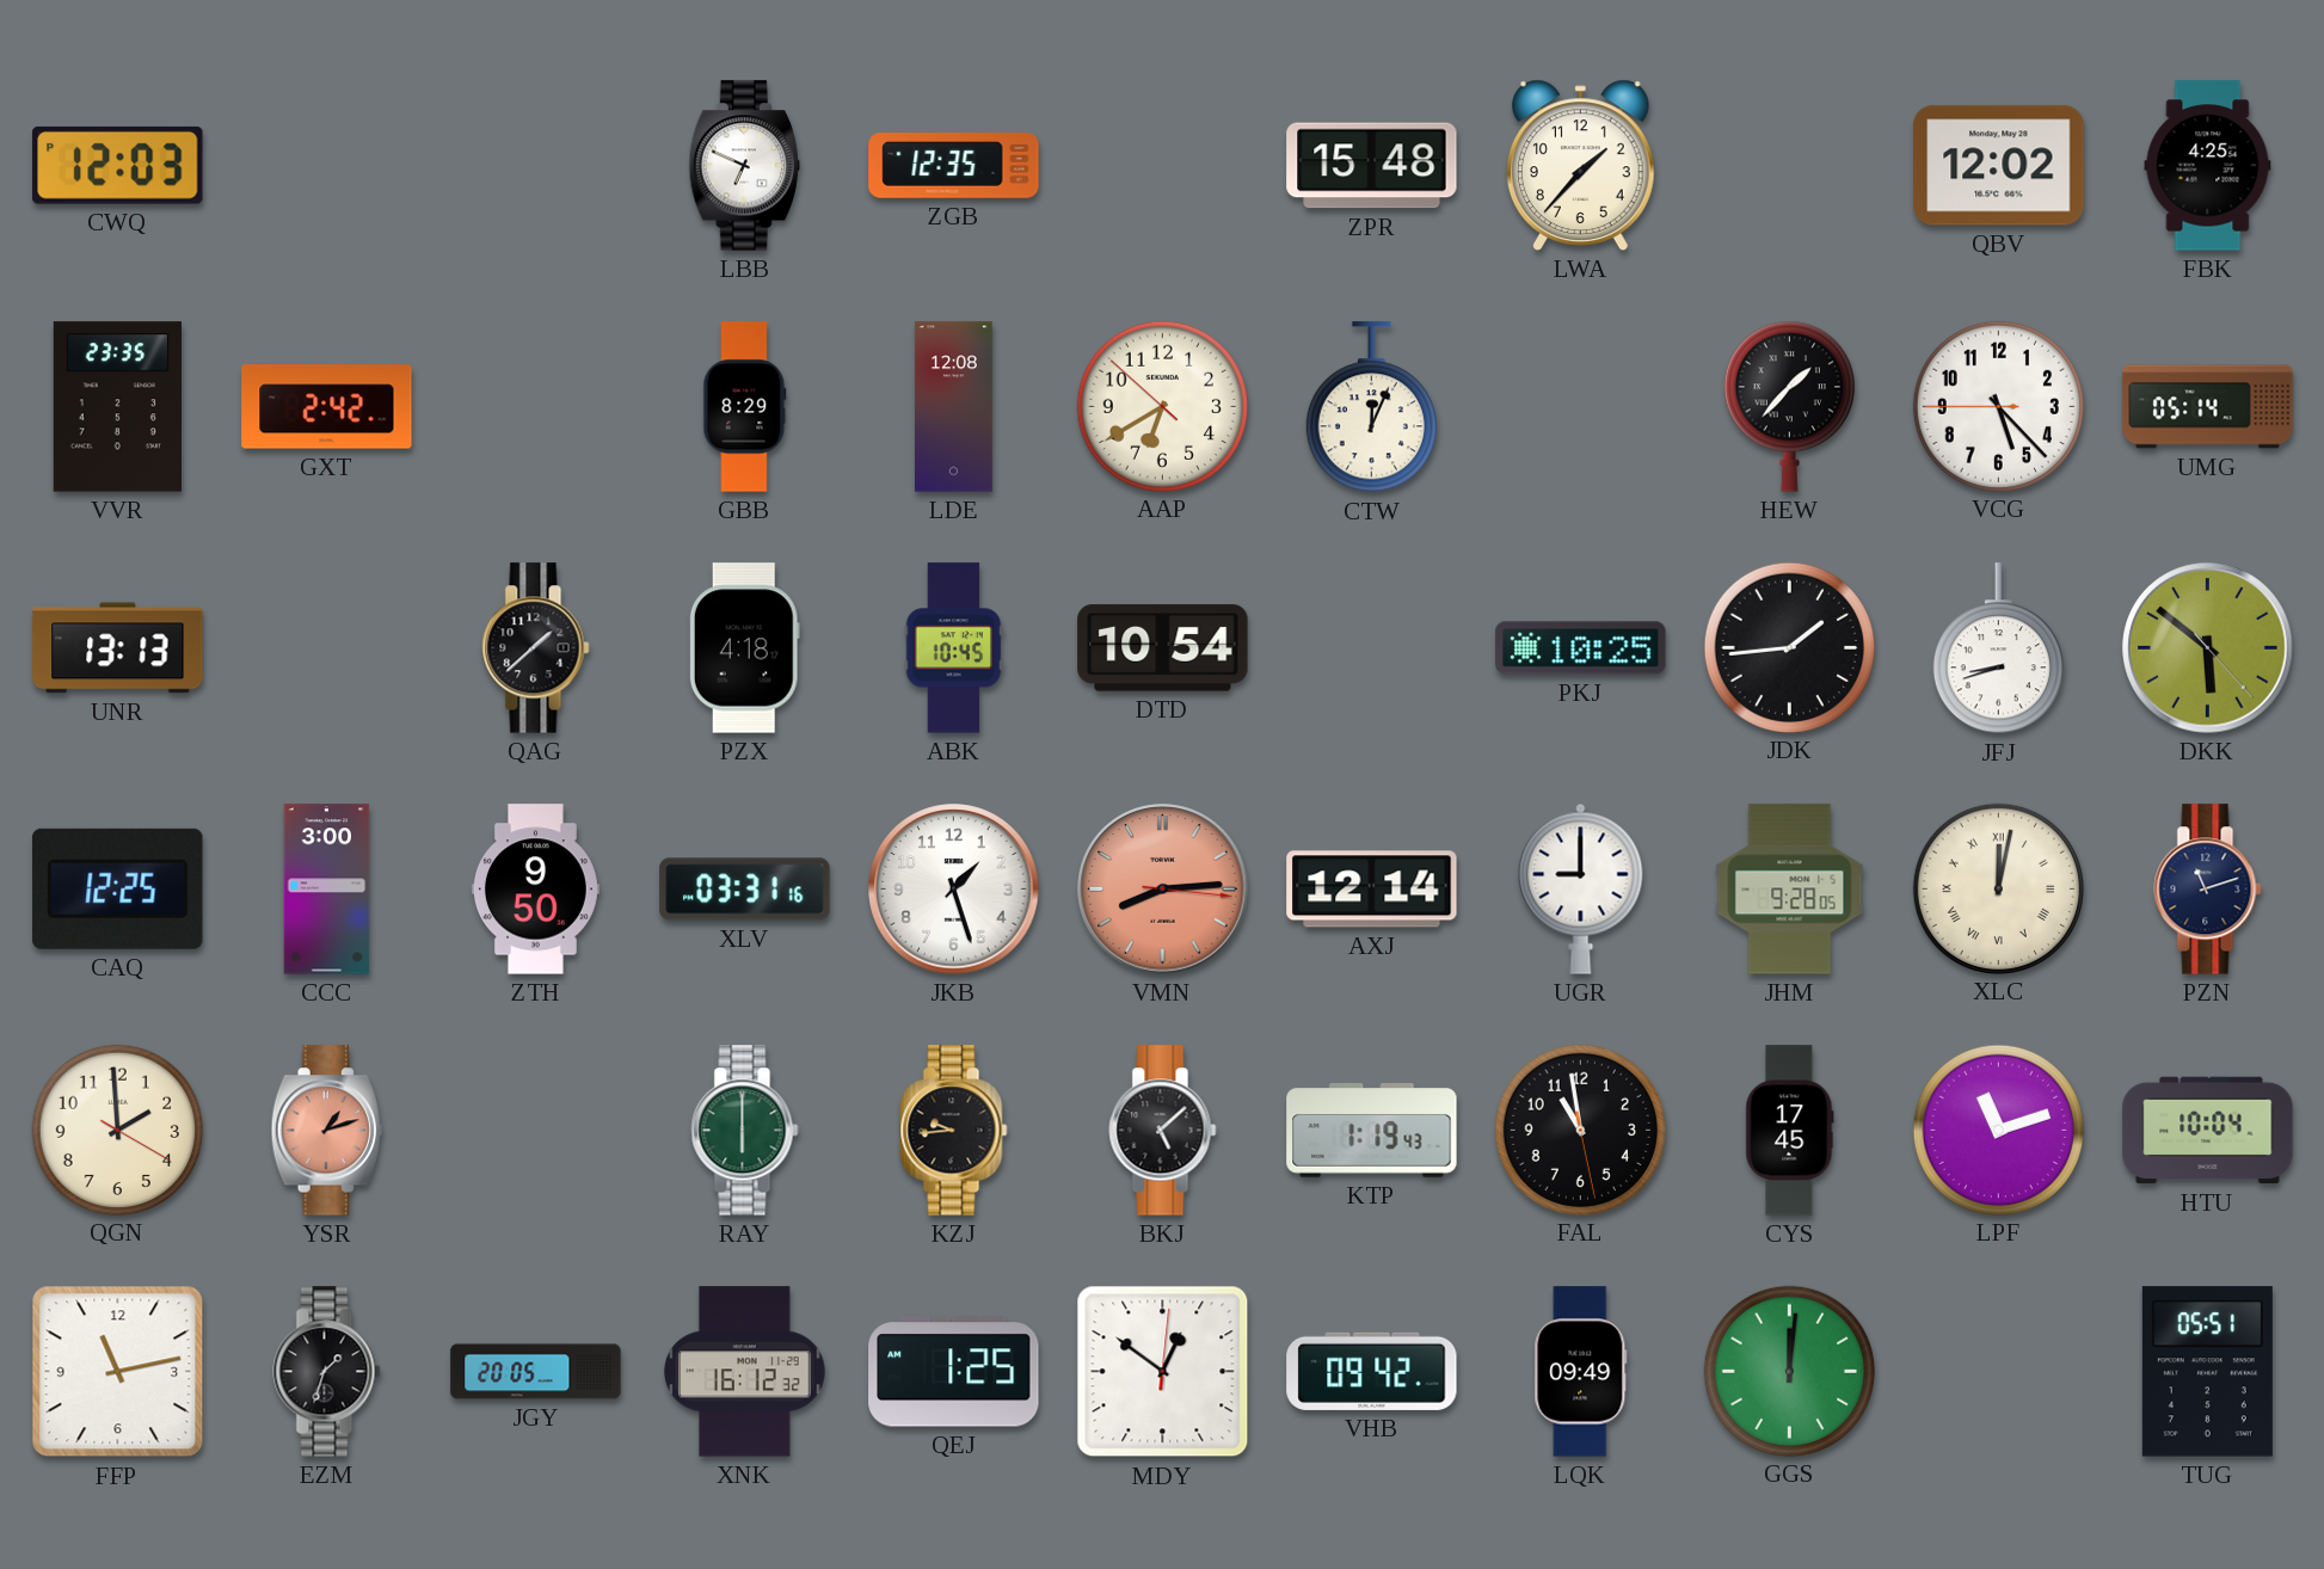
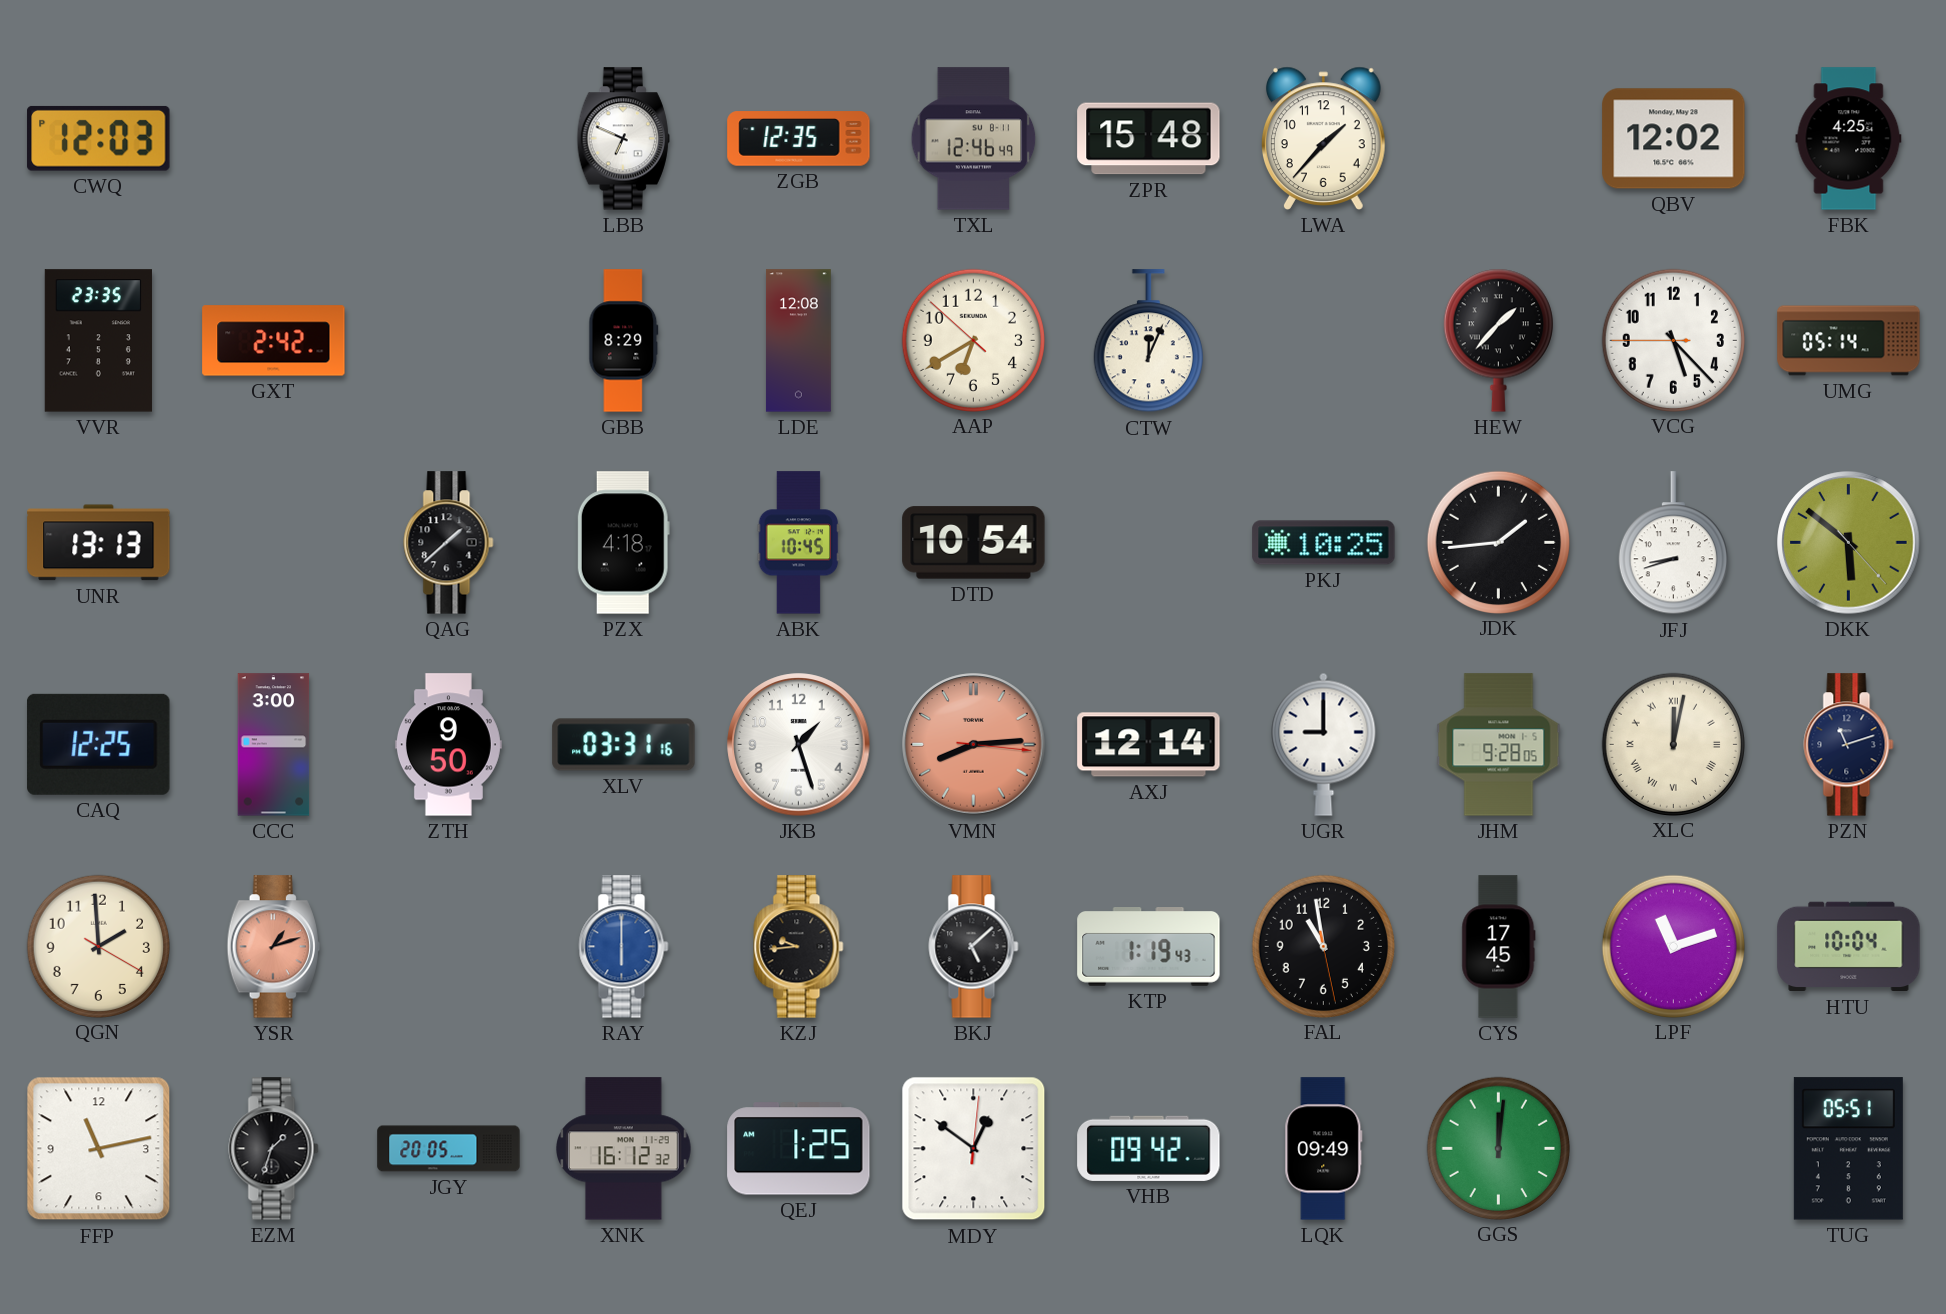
TXL: none -> 12:46 (974, 139)
RAY dial: green -> blue (624, 947)
